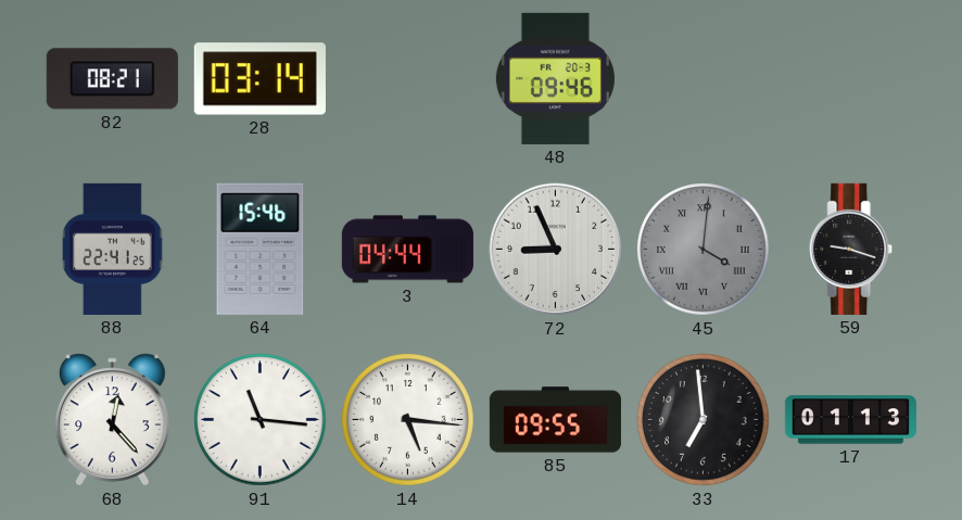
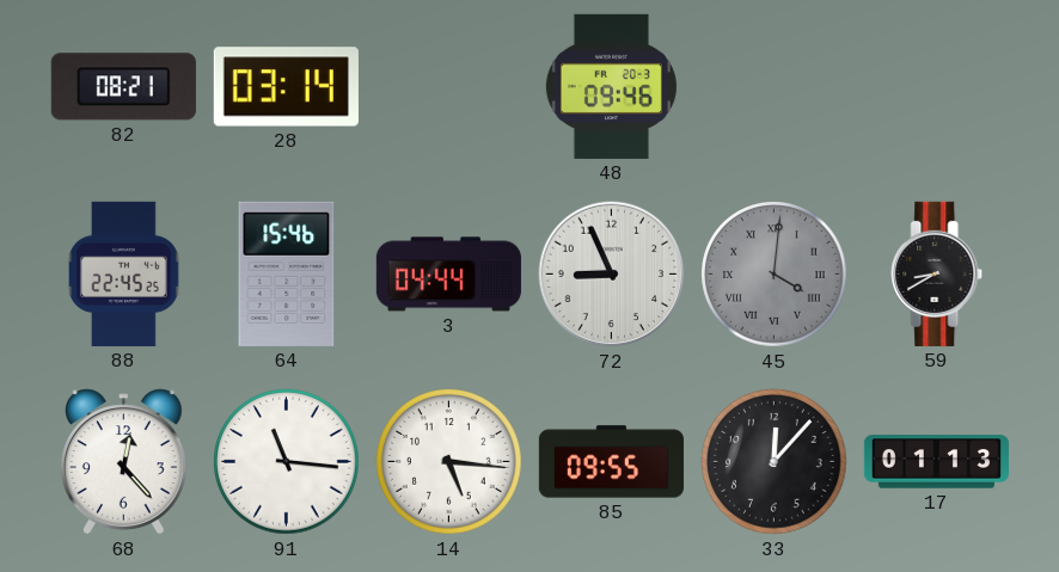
88: 22:41 -> 22:45 (124, 273)
59: 9:18 -> 8:40 (937, 273)
33: 6:59 -> 12:07 (775, 462)
